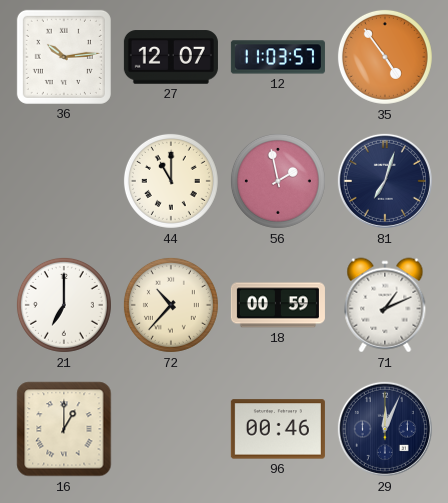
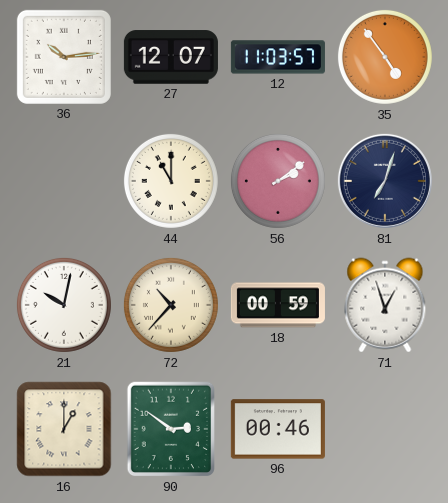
56: 1:58 -> 2:09 (278, 181)
21: 7:00 -> 10:02 (64, 305)
71: 1:11 -> 12:57 (385, 305)
90: none -> 2:51 (170, 429)
29: 12:04 -> none (385, 429)
